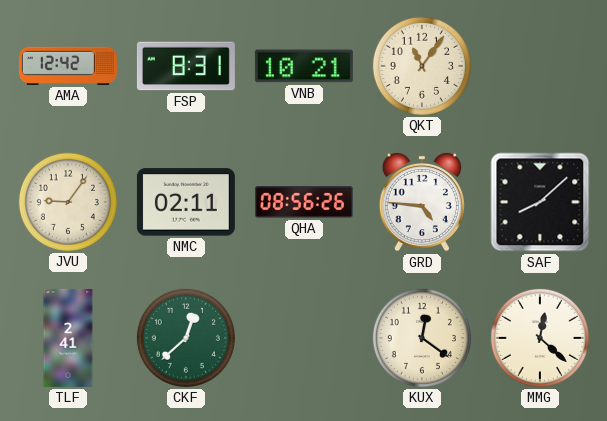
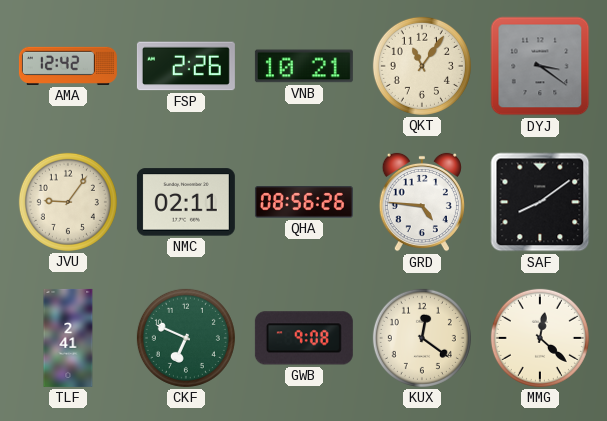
FSP: 8:31 -> 2:26 (186, 66)
DYJ: none -> 3:21 (540, 66)
SAF: 8:08 -> 8:09 (540, 202)
CKF: 12:38 -> 6:49 (186, 338)
GWB: none -> 9:08 (304, 338)
